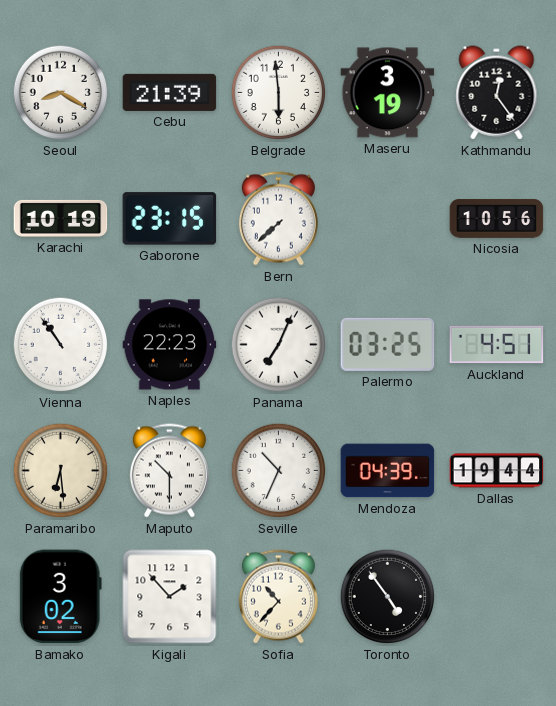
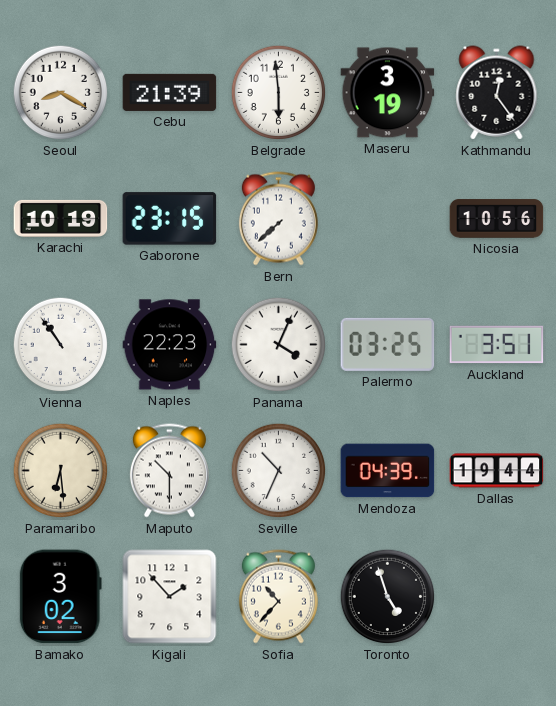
Panama: 7:04 -> 4:04 (279, 345)
Auckland: 4:51 -> 3:51 (497, 345)
Toronto: 4:54 -> 4:57 (388, 597)
